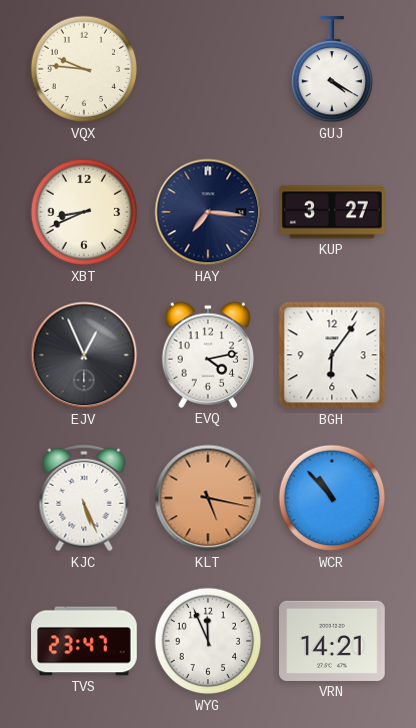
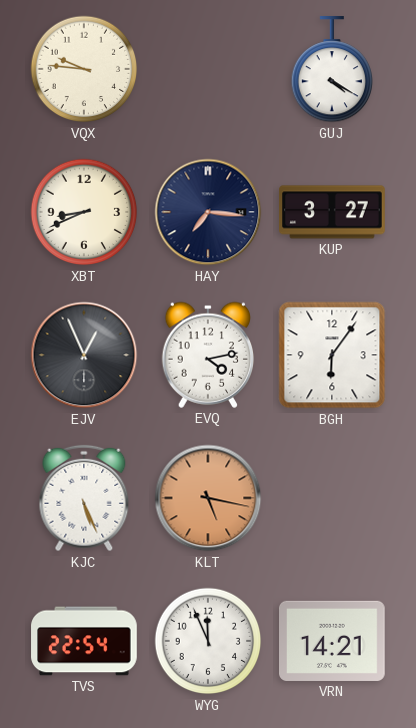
WCR: 10:53 -> none (332, 498)
TVS: 23:47 -> 22:54 (84, 641)
